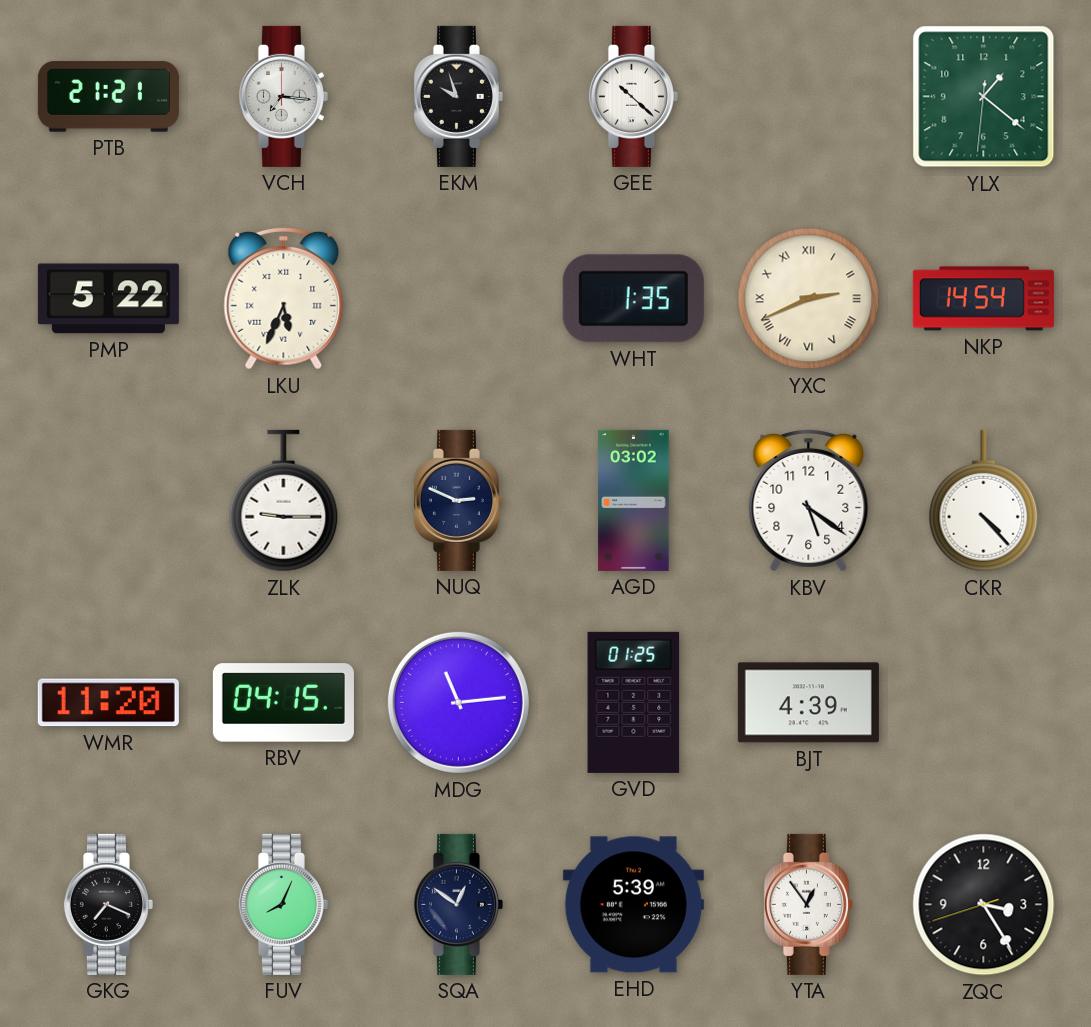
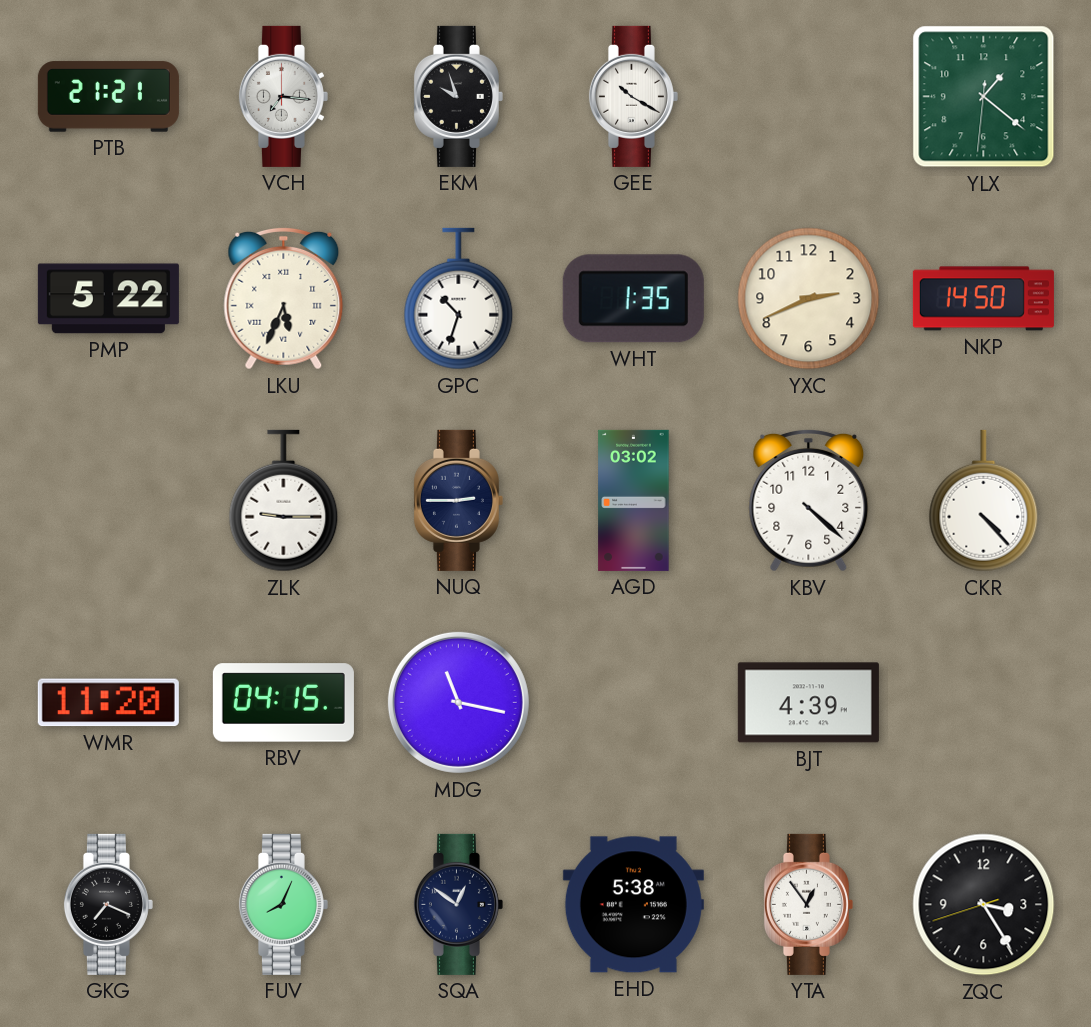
GEE: 10:22 -> 10:20 (633, 96)
GPC: none -> 10:33 (459, 299)
YXC numerals: Roman -> Arabic (809, 299)
NKP: 14:54 -> 14:50 (983, 299)
NUQ: 2:49 -> 2:45 (458, 500)
KBV: 5:21 -> 4:22 (809, 500)
MDG: 11:14 -> 11:17 (458, 702)
GVD: 01:25 -> none (634, 702)
EHD: 5:39 -> 5:38 (633, 905)
